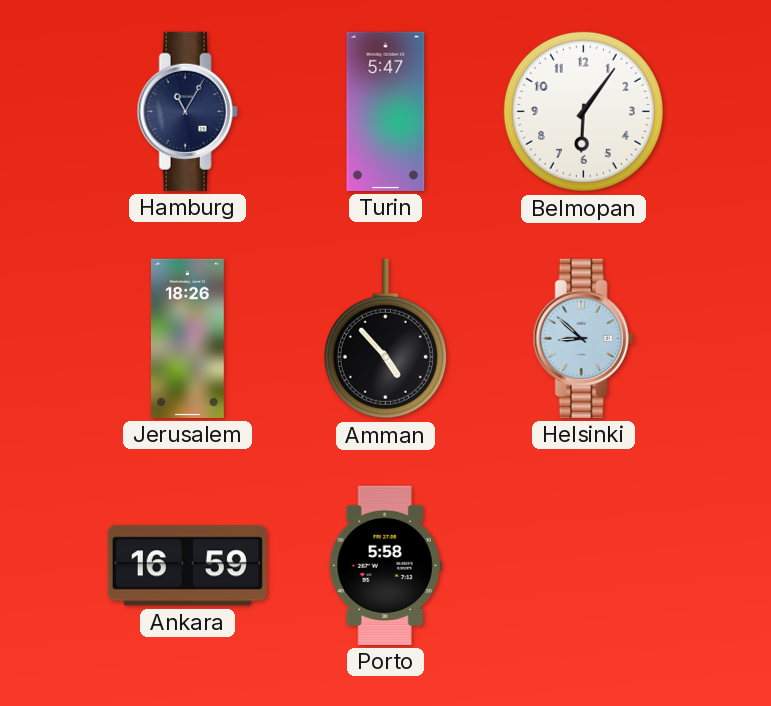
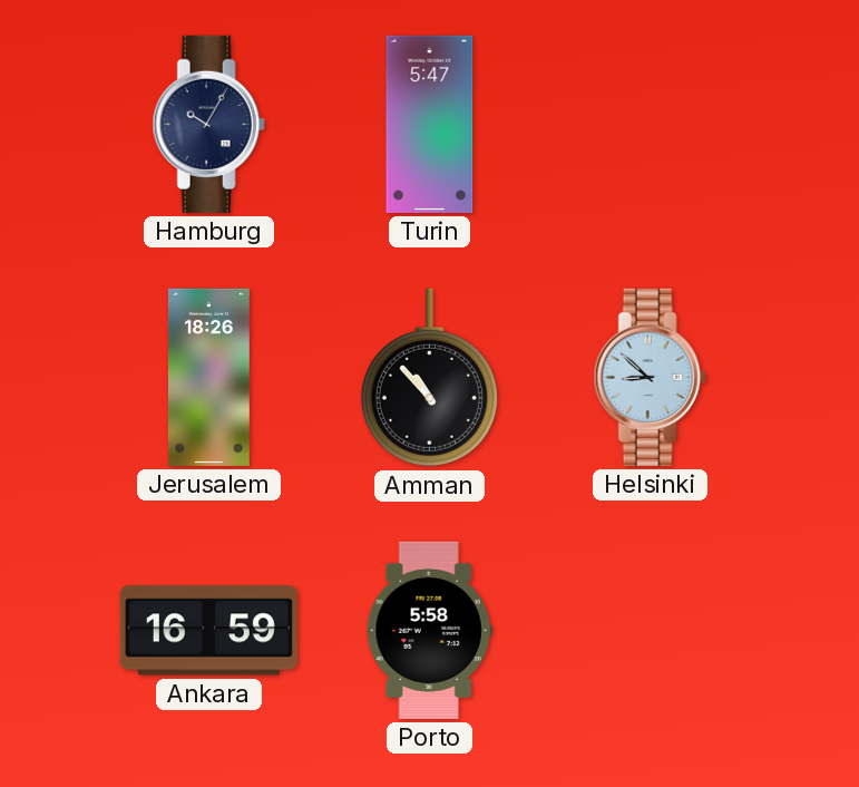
Hamburg: 11:05 -> 10:05 (208, 124)
Belmopan: 6:06 -> none (583, 111)
Amman: 4:53 -> 10:53 (429, 378)
